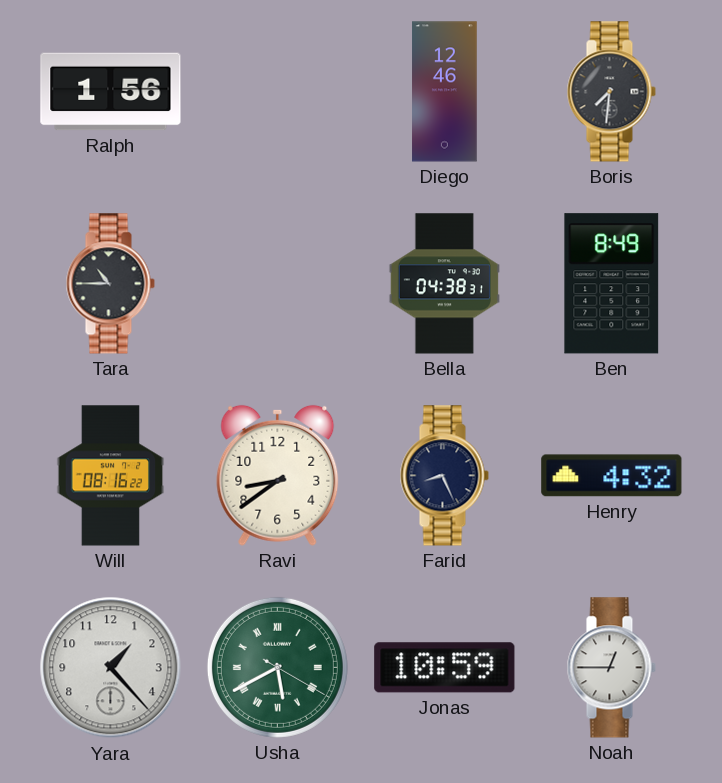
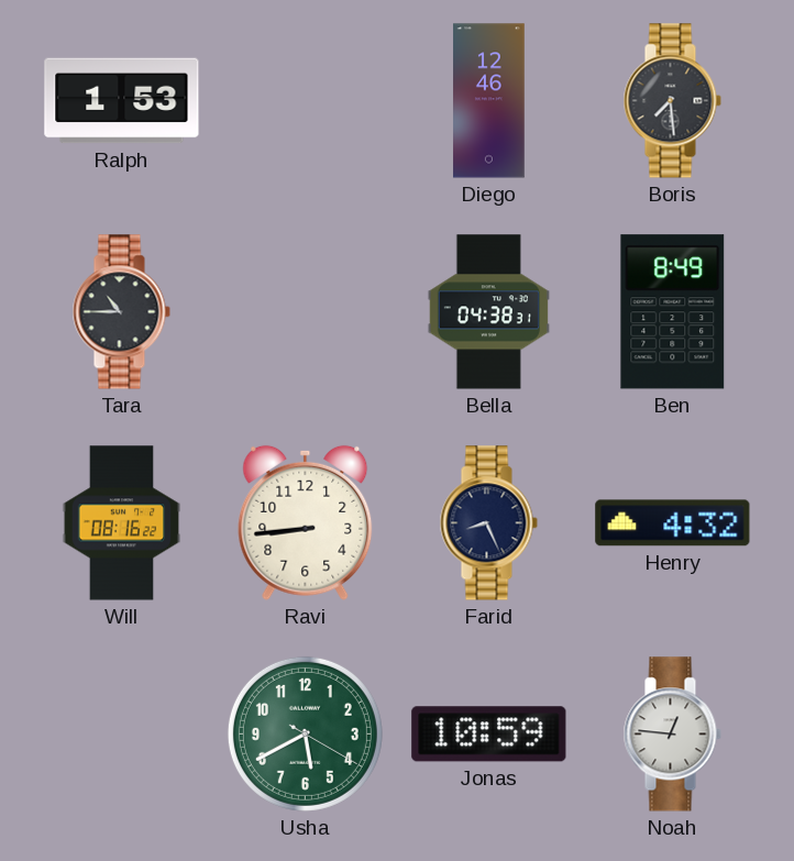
Ralph: 1:56 -> 1:53 (122, 101)
Boris: 7:31 -> 7:29 (672, 101)
Ravi: 8:39 -> 8:44 (306, 522)
Yara: 1:23 -> none (111, 668)
Usha numerals: Roman -> Arabic (305, 733)
Noah: 12:45 -> 12:46 (672, 735)
